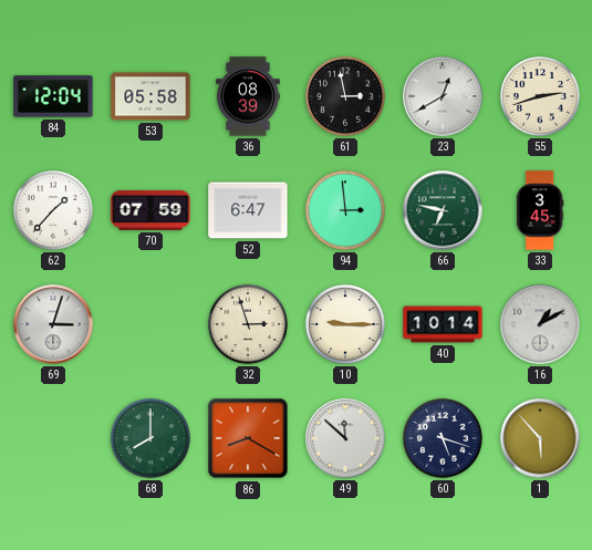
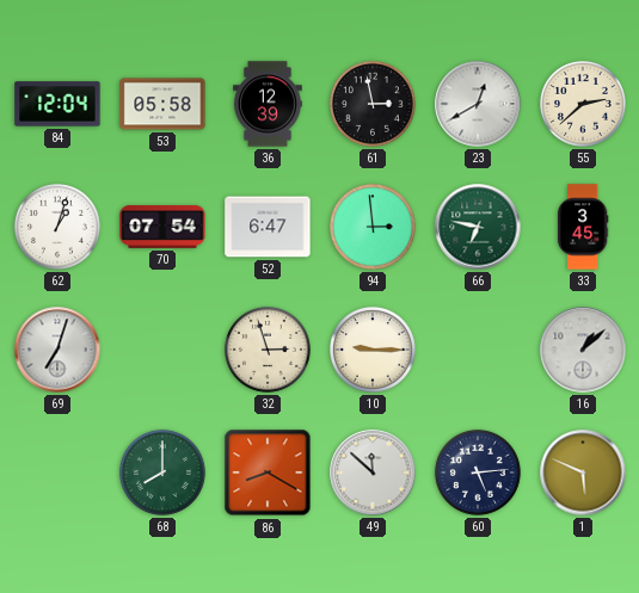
36: 08:39 -> 12:39 (268, 104)
55: 2:42 -> 2:38 (583, 104)
62: 1:37 -> 1:03 (57, 227)
70: 07:59 -> 07:54 (162, 227)
69: 3:03 -> 7:03 (57, 350)
40: 10:14 -> none (443, 324)
16: 1:10 -> 1:08 (583, 350)
60: 5:18 -> 5:14 (478, 472)
1: 5:53 -> 5:49 (583, 472)
